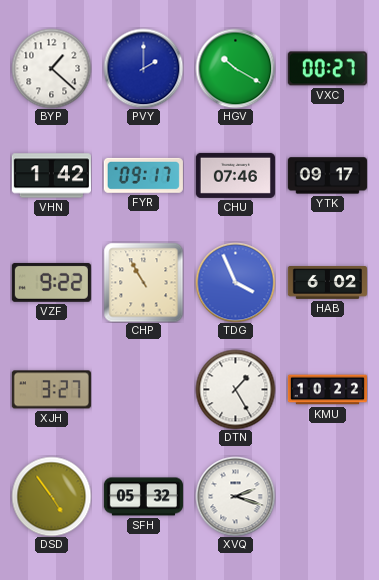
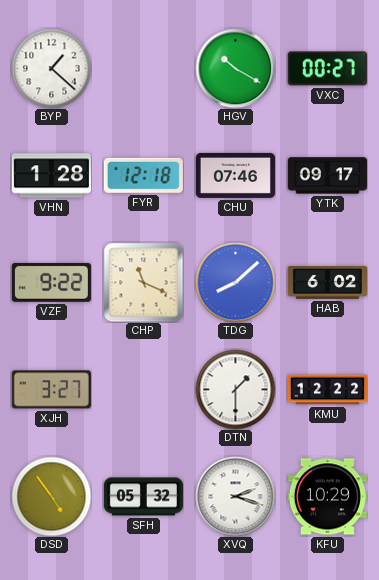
PVY: 2:00 -> none (143, 68)
VHN: 1:42 -> 1:28 (51, 176)
FYR: 09:17 -> 12:18 (143, 175)
CHP: 10:55 -> 11:19 (143, 282)
TDG: 3:56 -> 8:08 (235, 282)
DTN: 1:25 -> 1:30 (235, 389)
KMU: 10:22 -> 12:22 (327, 390)
KFU: none -> 10:29 (327, 497)
